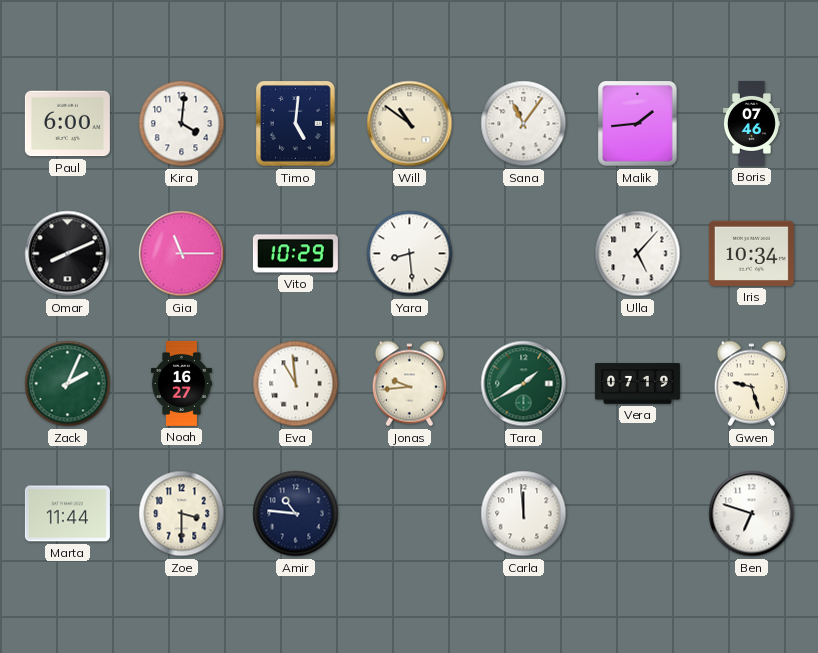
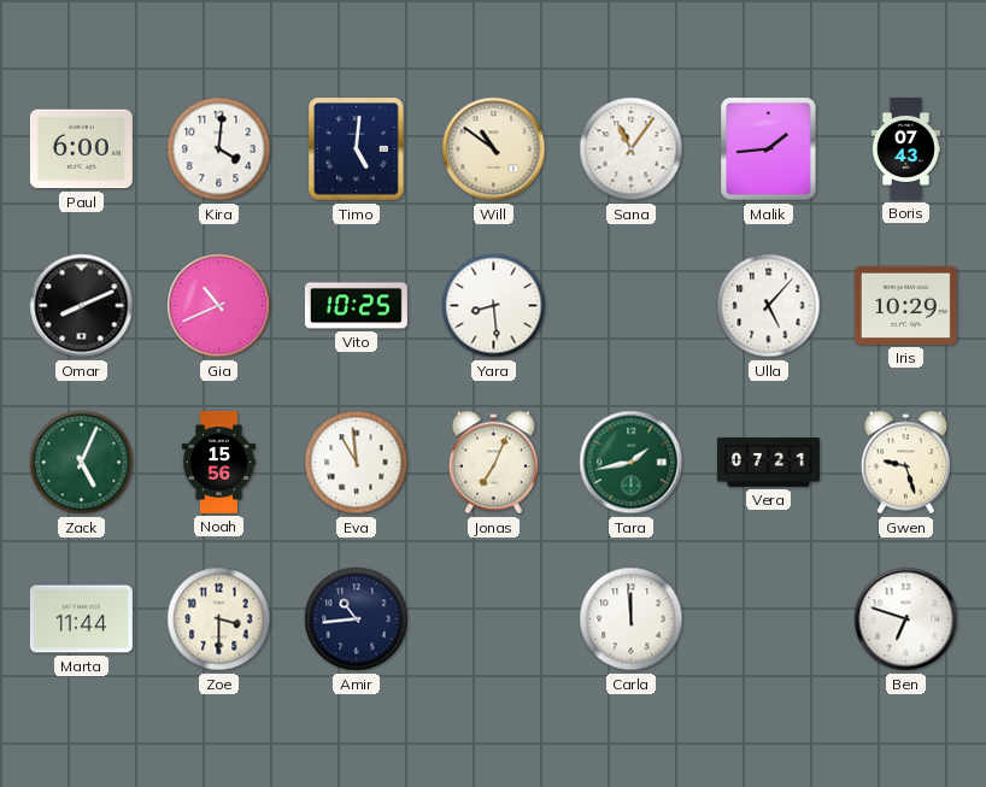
Boris: 07:46 -> 07:43 (905, 148)
Gia: 11:15 -> 10:41 (219, 306)
Vito: 10:29 -> 10:25 (356, 306)
Iris: 10:34 -> 10:29 (905, 305)
Zack: 2:04 -> 5:04 (82, 463)
Noah: 16:27 -> 15:56 (218, 462)
Jonas: 9:44 -> 7:04 (493, 463)
Tara: 1:40 -> 1:43 (632, 463)
Vera: 07:19 -> 07:21 (768, 463)
Amir: 10:46 -> 10:44 (357, 619)
